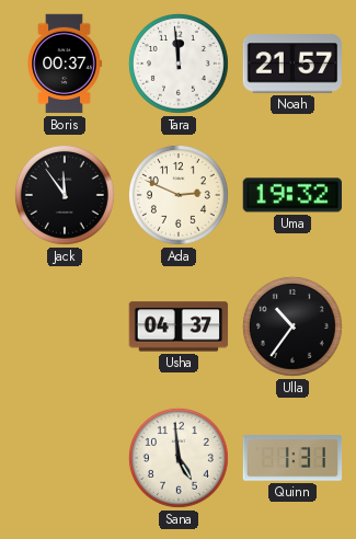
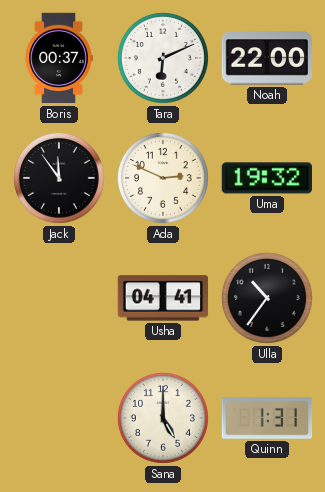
Tara: 11:59 -> 6:11 (163, 58)
Noah: 21:57 -> 22:00 (267, 58)
Usha: 04:37 -> 04:41 (163, 298)
Sana: 4:59 -> 5:00 (163, 418)
